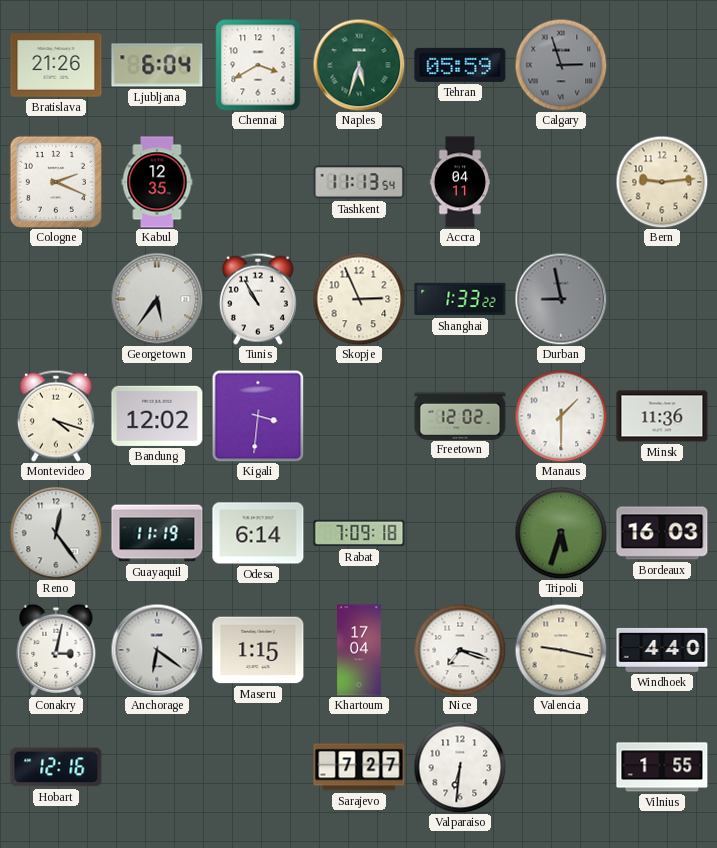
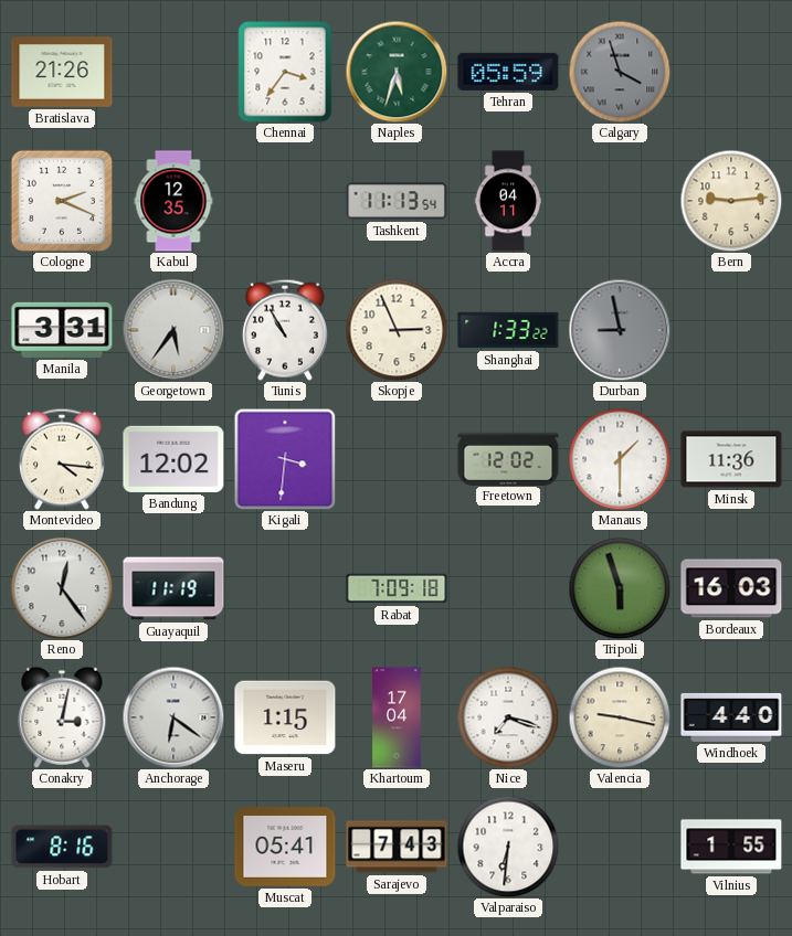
Ljubljana: 6:04 -> none (157, 65)
Chennai: 3:40 -> 3:36 (285, 72)
Calgary: 2:57 -> 3:57 (620, 72)
Manila: none -> 3:31 (62, 330)
Montevideo: 4:18 -> 4:16 (62, 459)
Odesa: 6:14 -> none (258, 533)
Tripoli: 5:33 -> 5:57 (620, 588)
Hobart: 12:16 -> 8:16 (62, 847)
Muscat: none -> 05:41 (285, 847)
Sarajevo: 7:27 -> 7:43 (397, 847)
